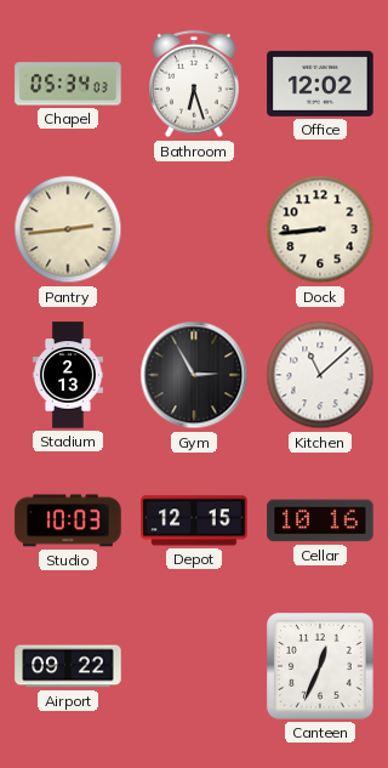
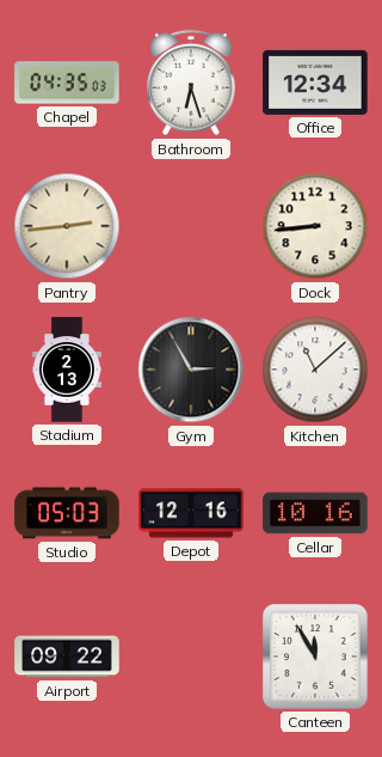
Chapel: 05:34 -> 04:35 (67, 83)
Office: 12:02 -> 12:34 (315, 83)
Studio: 10:03 -> 05:03 (67, 513)
Depot: 12:15 -> 12:16 (191, 513)
Canteen: 12:34 -> 11:55 (315, 657)
